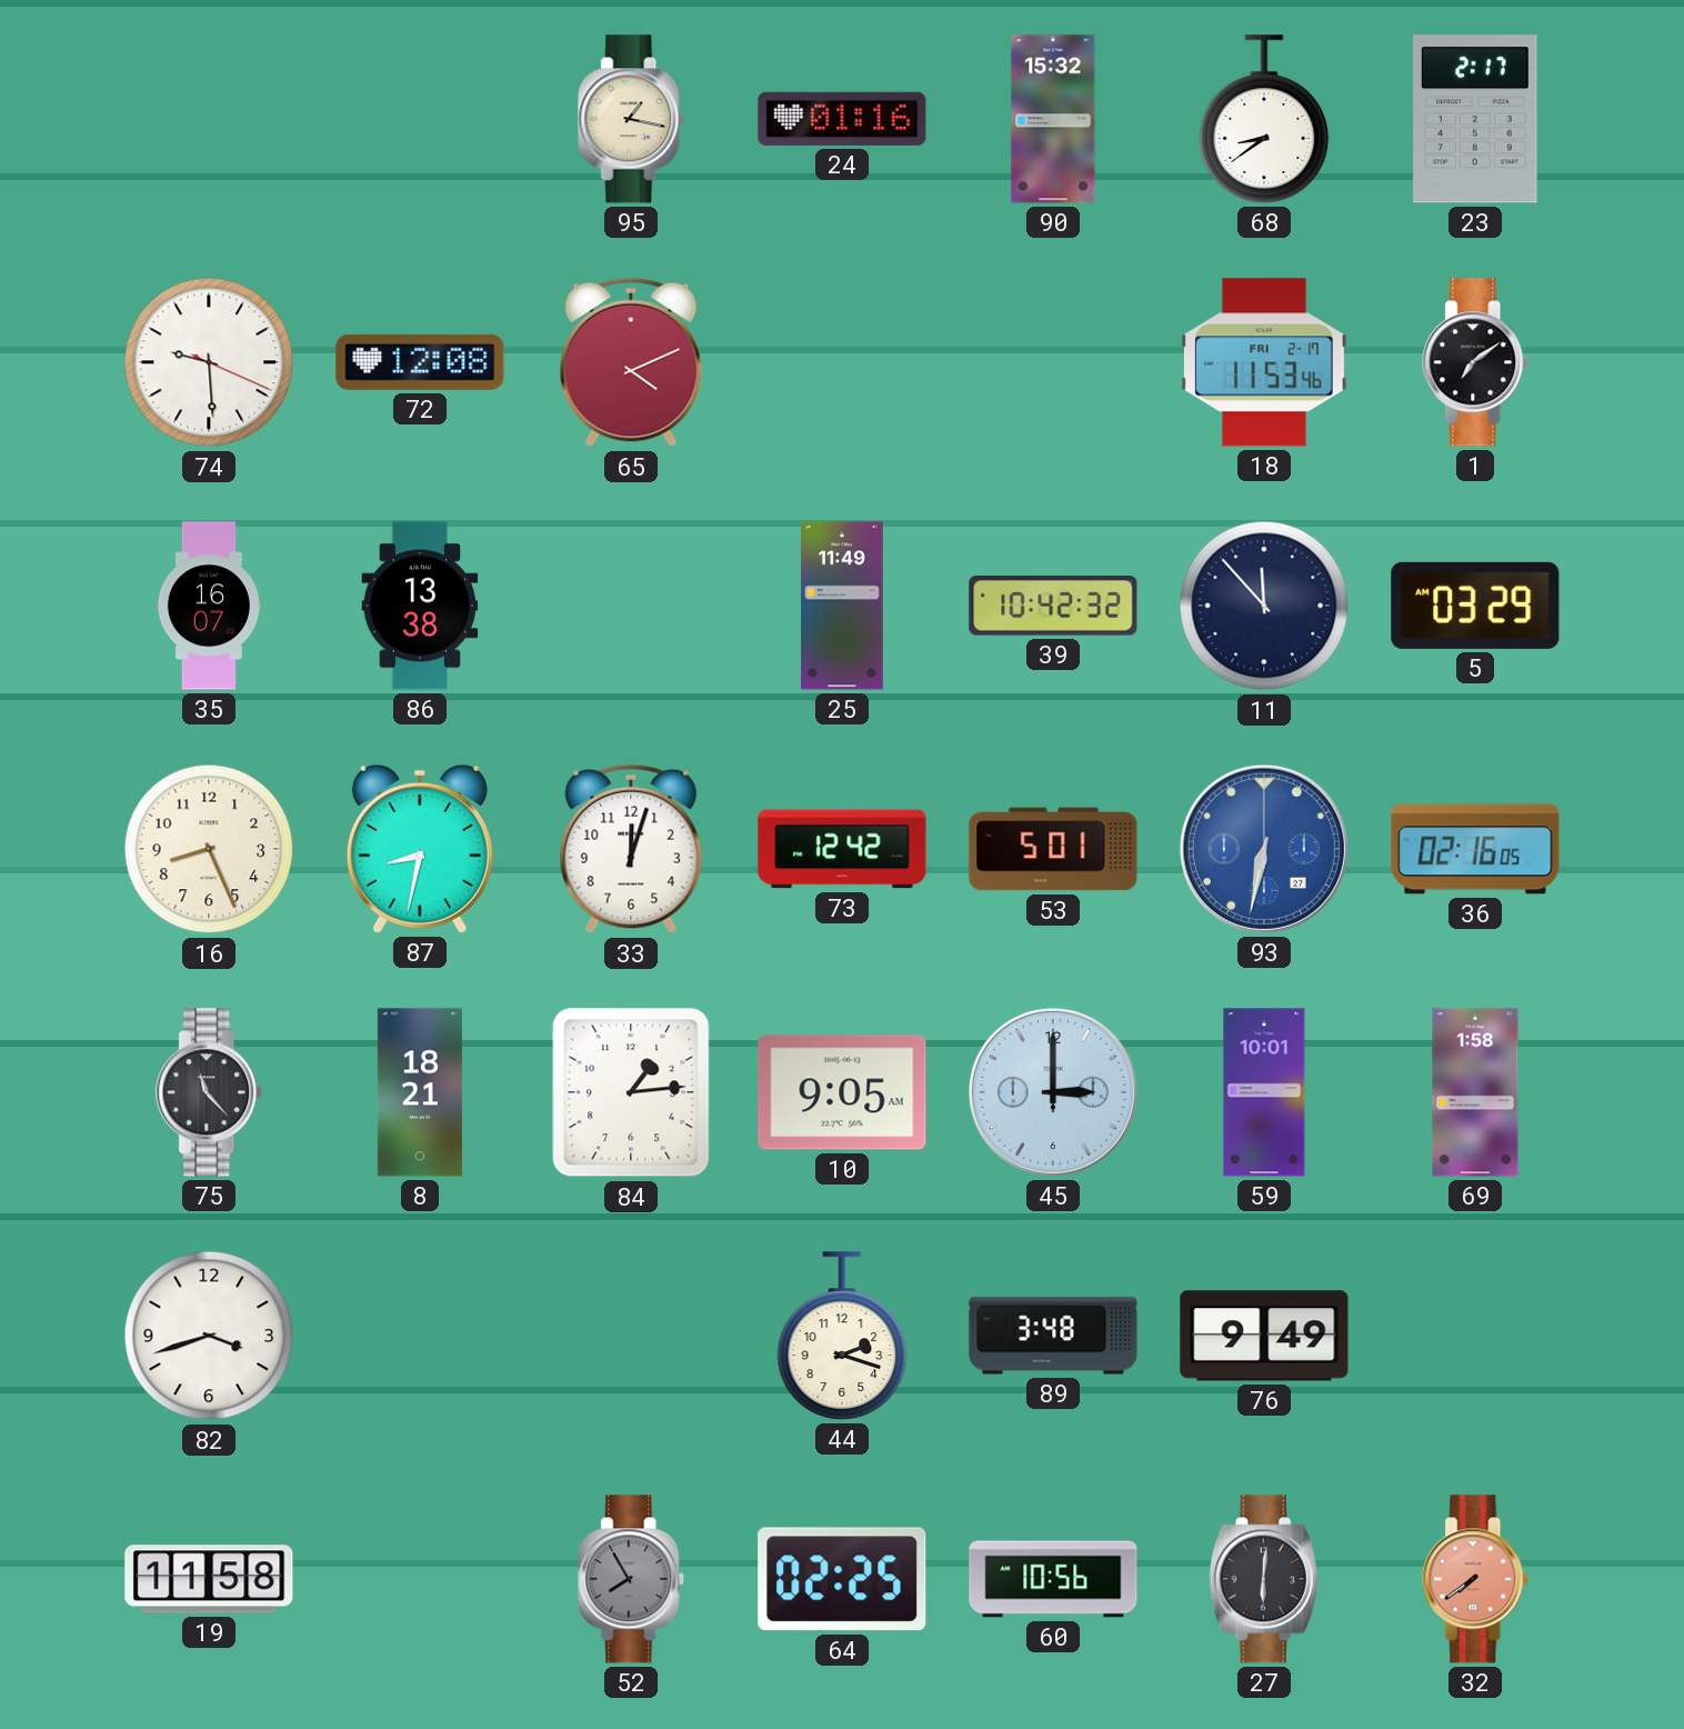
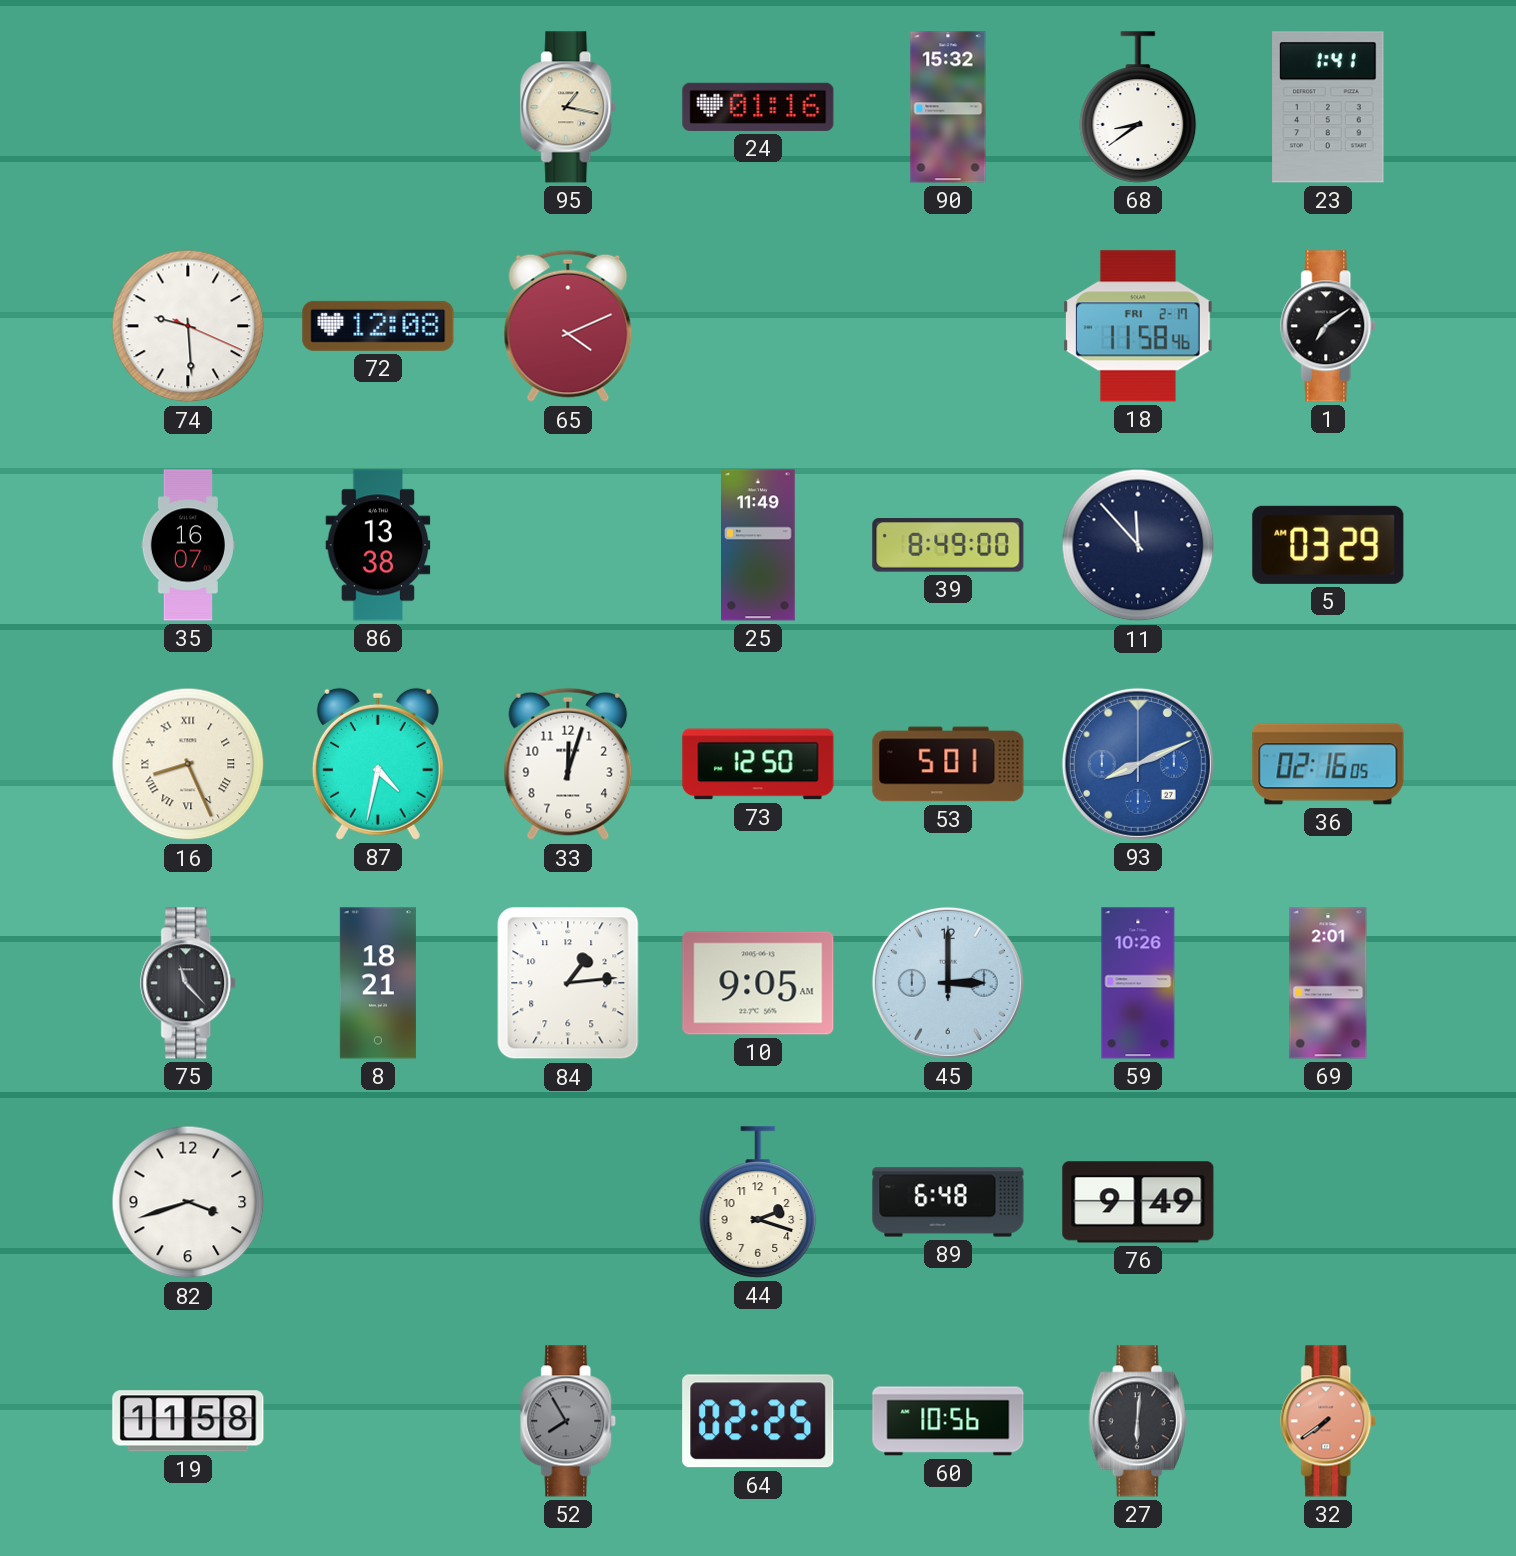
23: 2:17 -> 1:41 (1328, 107)
18: 11:53 -> 11:58 (1138, 326)
39: 10:42 -> 8:49 (948, 545)
16 numerals: Arabic -> Roman (188, 764)
87: 8:32 -> 4:32 (378, 764)
73: 12:42 -> 12:50 (758, 764)
93: 6:32 -> 8:11 (1138, 764)
59: 10:01 -> 10:26 (1138, 983)
69: 1:58 -> 2:01 (1328, 983)
89: 3:48 -> 6:48 (948, 1202)
